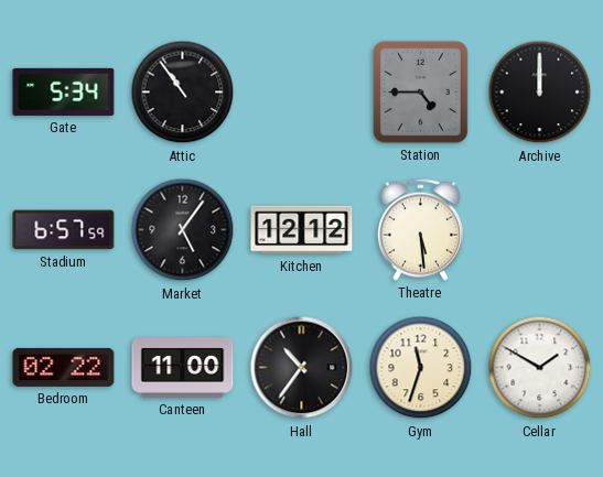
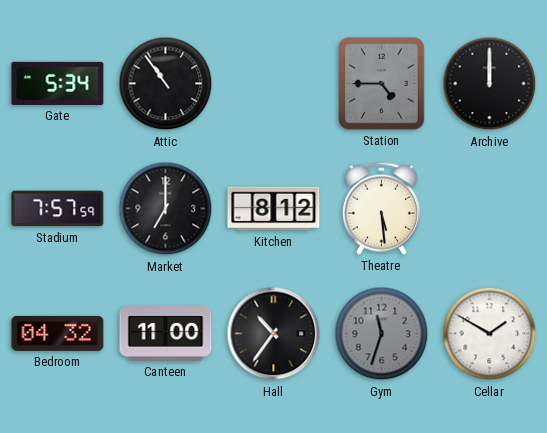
Stadium: 6:57 -> 7:57 (58, 209)
Market: 5:06 -> 7:00 (166, 209)
Kitchen: 12:12 -> 8:12 (274, 209)
Bedroom: 02:22 -> 04:32 (58, 333)
Gym dial: cream -> grey (382, 334)
